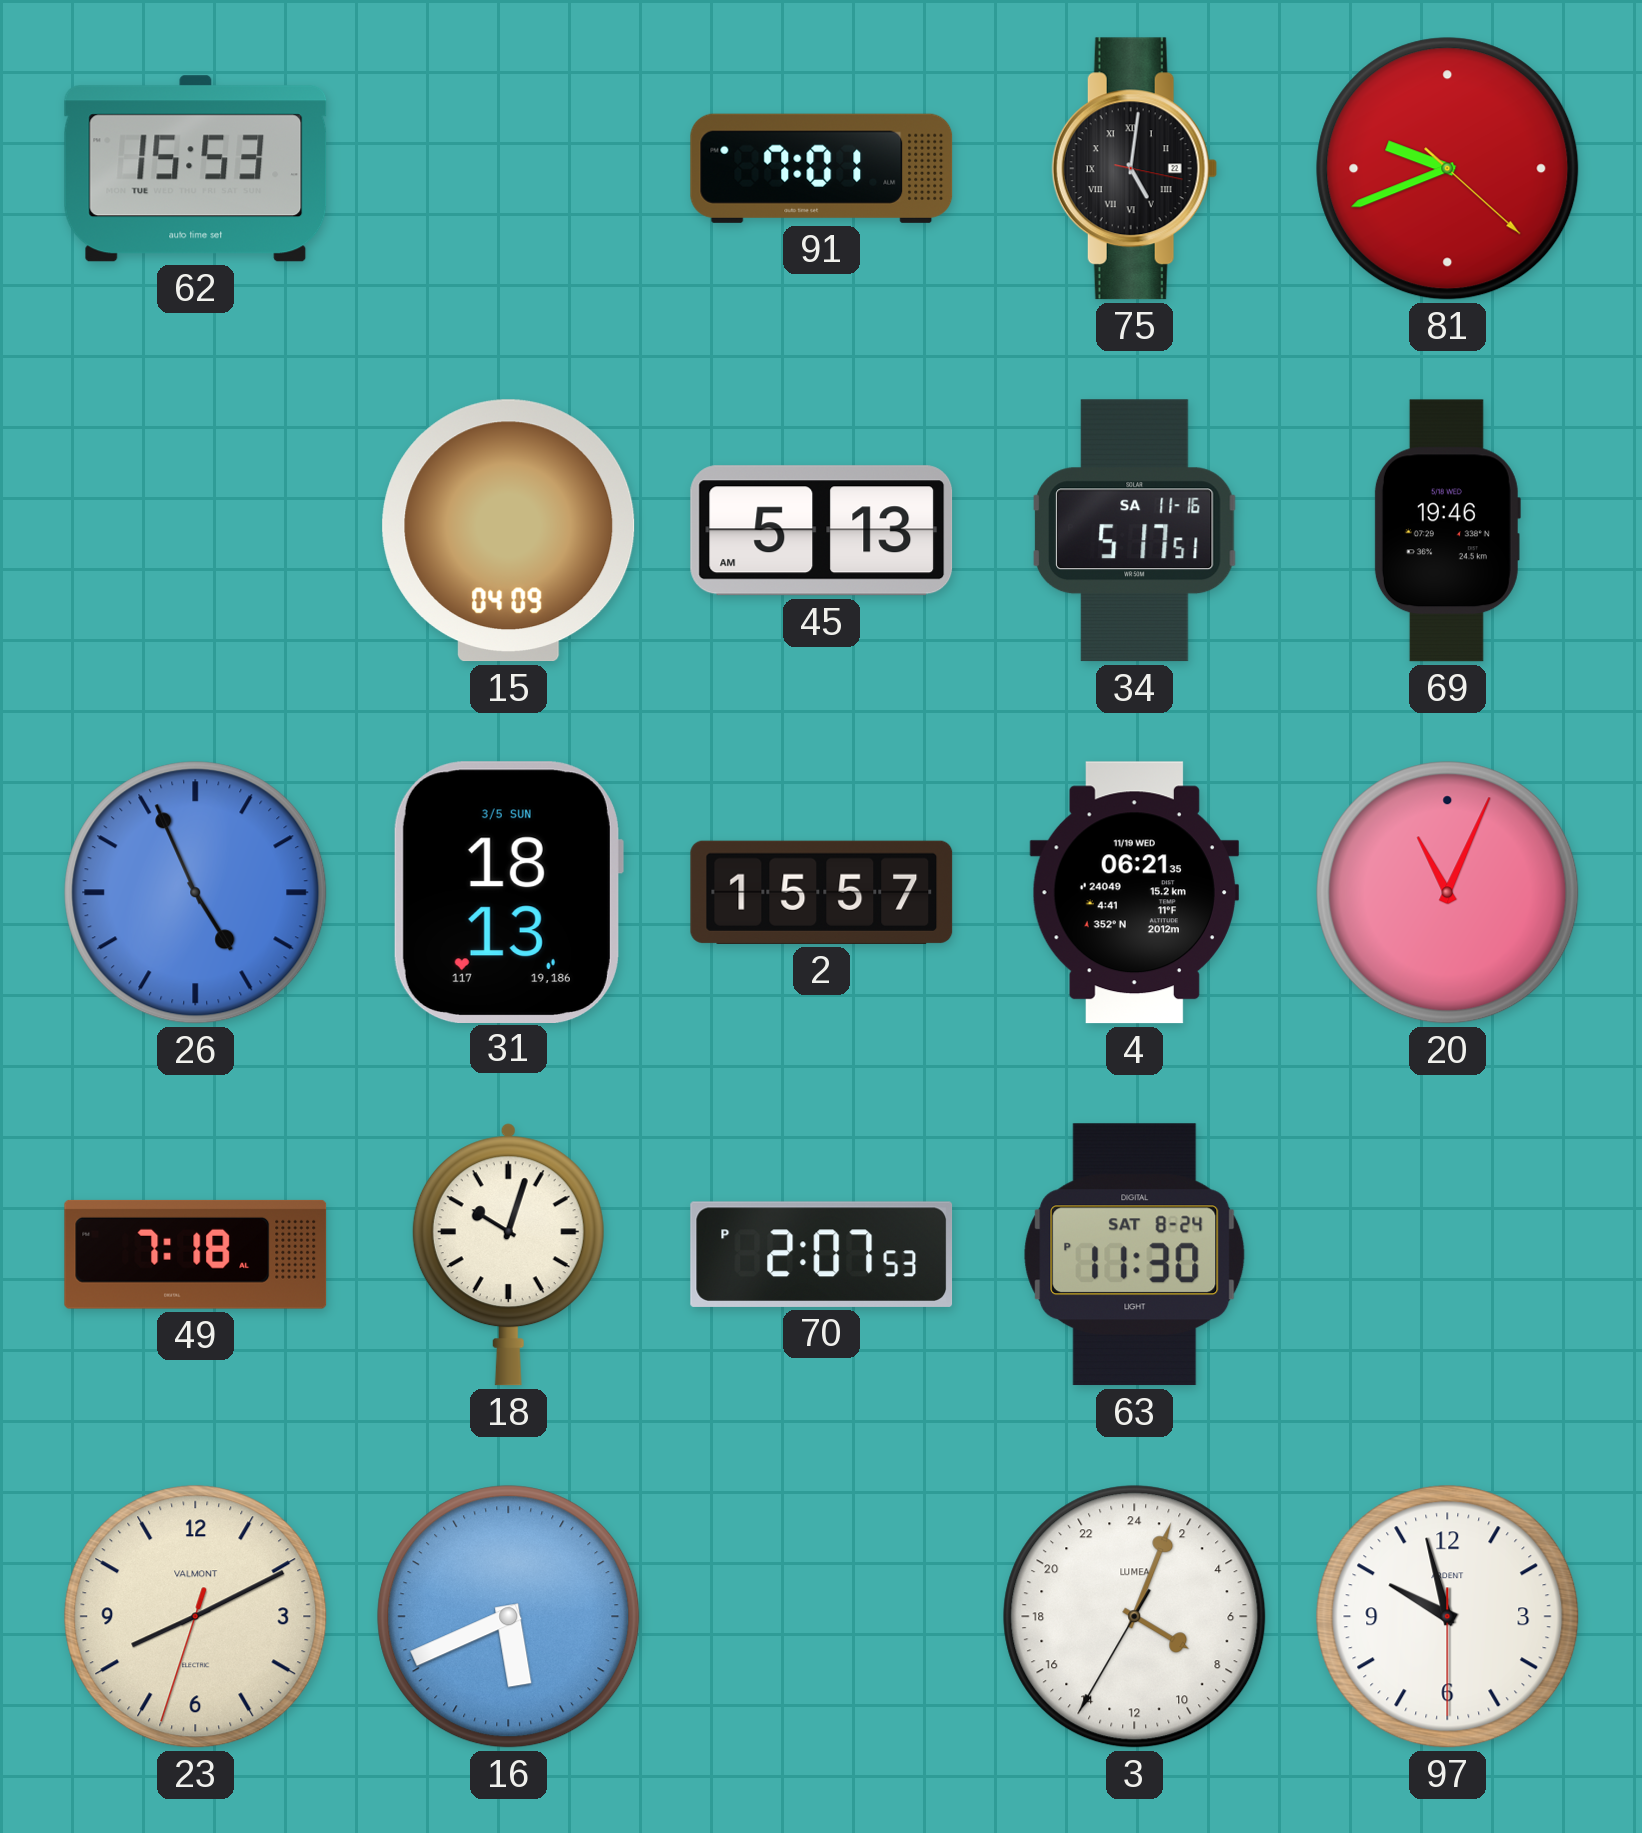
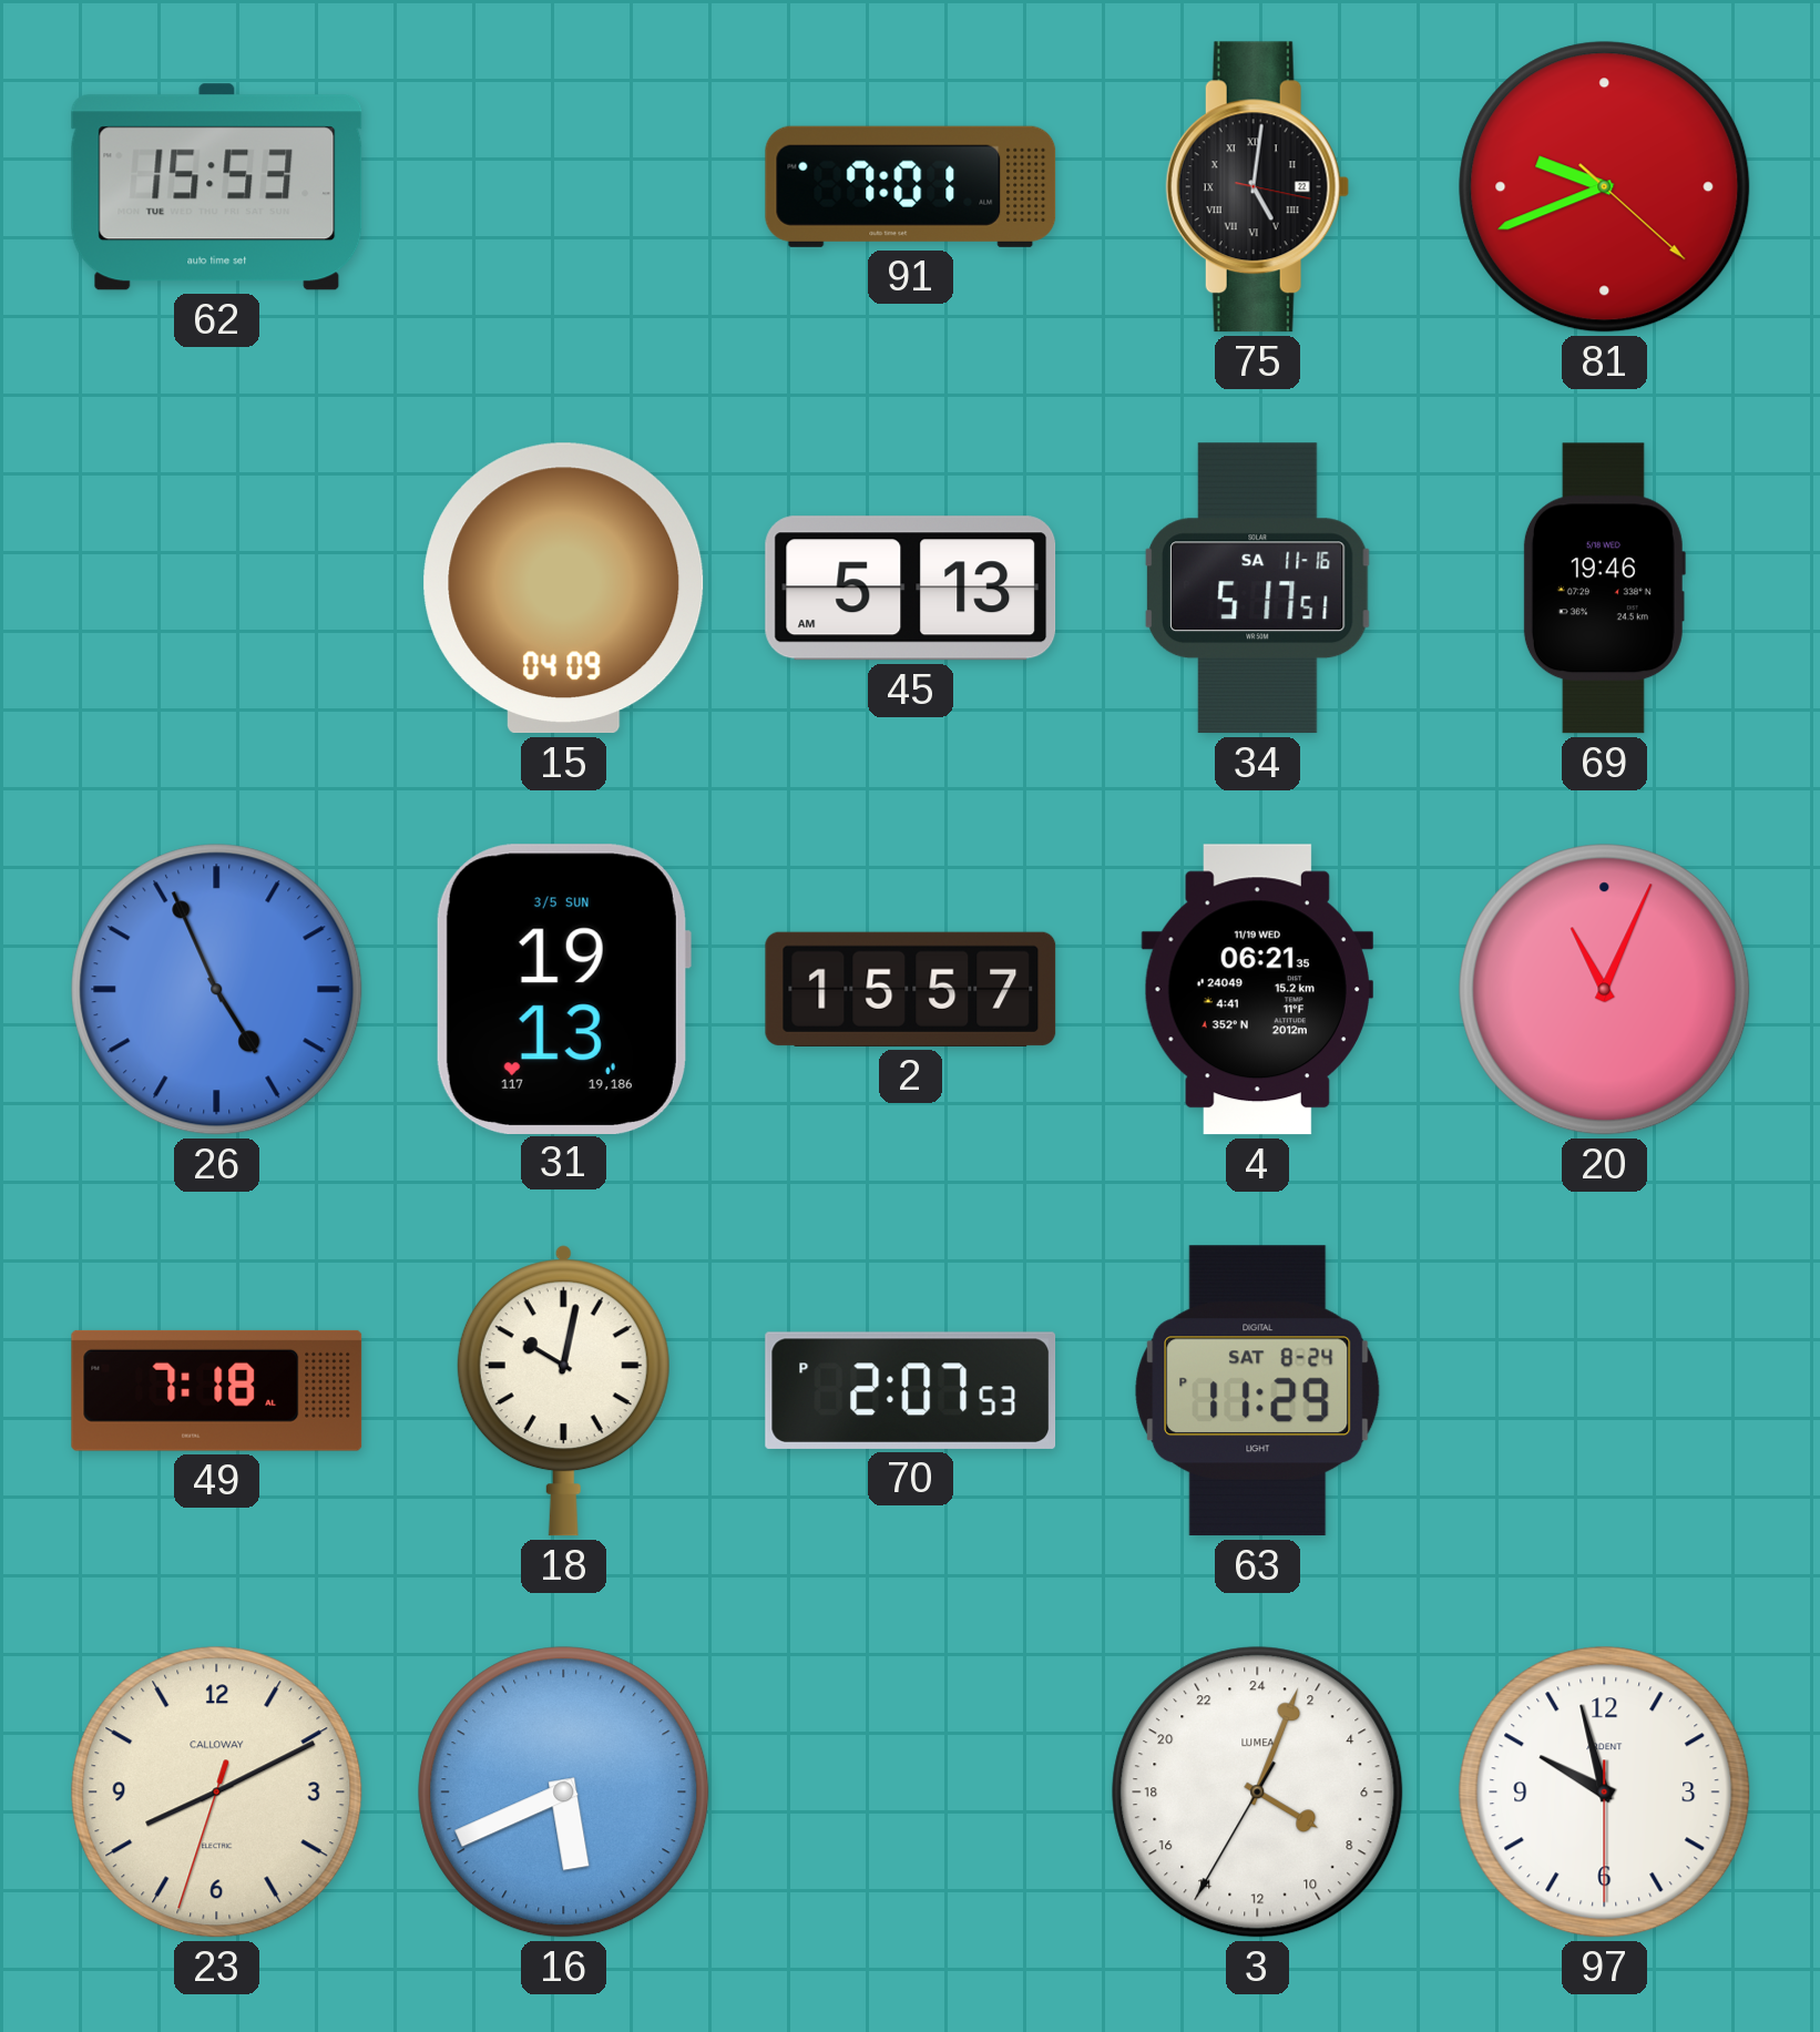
31: 18:13 -> 19:13 (563, 989)
18: 10:03 -> 10:02 (563, 1391)
63: 11:30 -> 11:29 (1258, 1391)
23 brand: VALMONT -> CALLOWAY (217, 1793)
